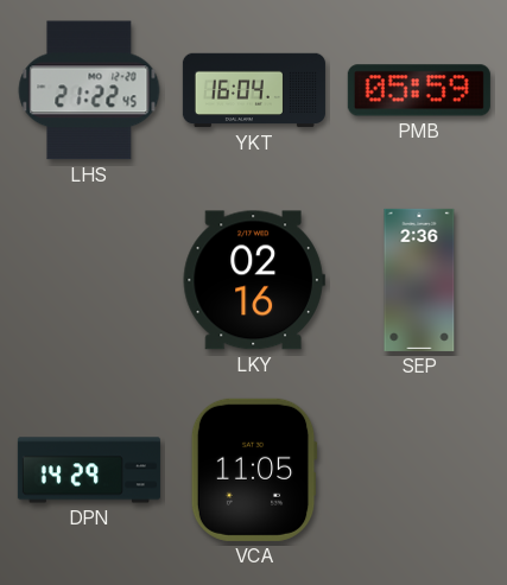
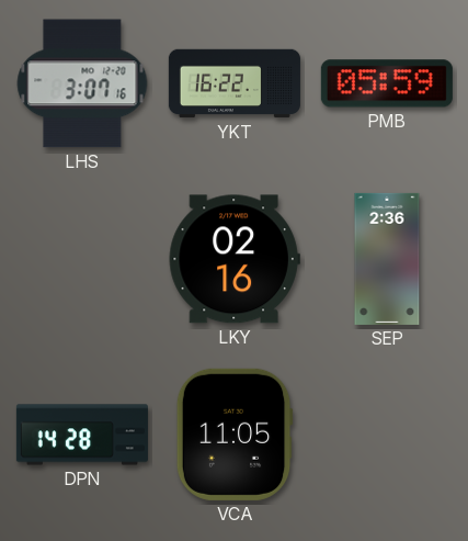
LHS: 21:22 -> 3:07 (82, 83)
YKT: 16:04 -> 16:22 (235, 83)
DPN: 14:29 -> 14:28 (82, 435)
